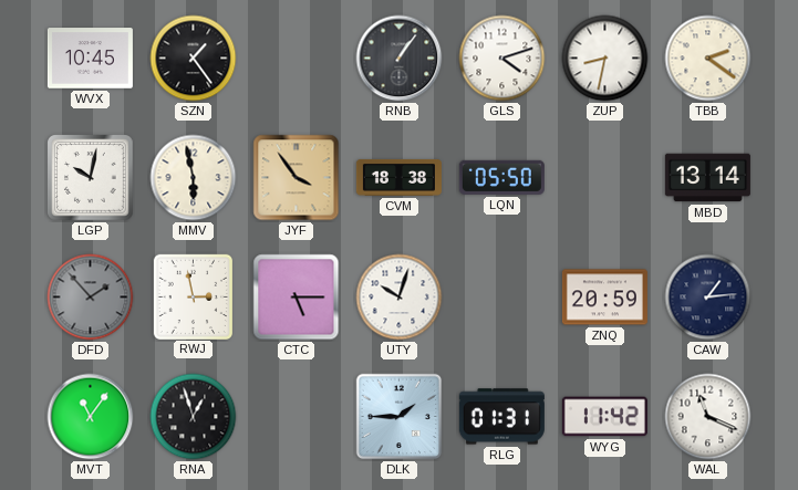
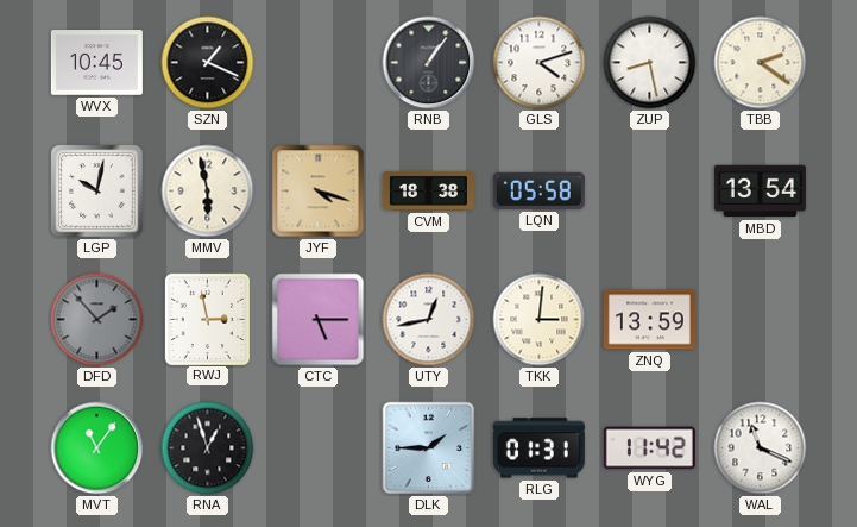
SZN: 1:24 -> 1:19 (208, 63)
ZUP: 8:32 -> 8:28 (650, 63)
JYF: 3:54 -> 4:18 (319, 192)
LQN: 05:50 -> 05:58 (538, 190)
MBD: 13:14 -> 13:54 (760, 192)
UTY: 10:03 -> 12:43 (429, 320)
TKK: none -> 3:01 (540, 320)
ZNQ: 20:59 -> 13:59 (649, 320)
CAW: 1:14 -> none (708, 298)
